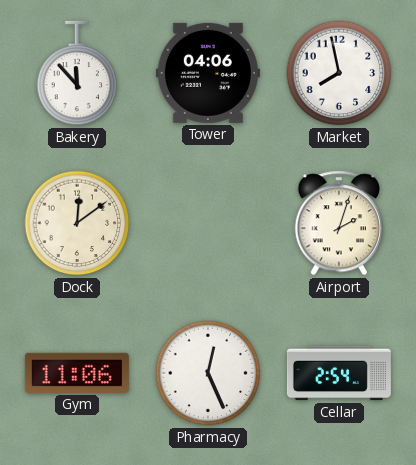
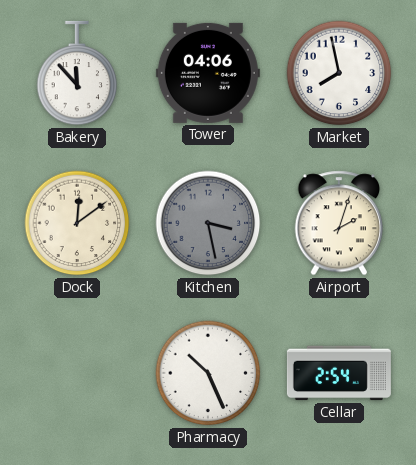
Kitchen: none -> 3:28 (208, 223)
Gym: 11:06 -> none (77, 373)
Pharmacy: 12:26 -> 10:26 (208, 373)
